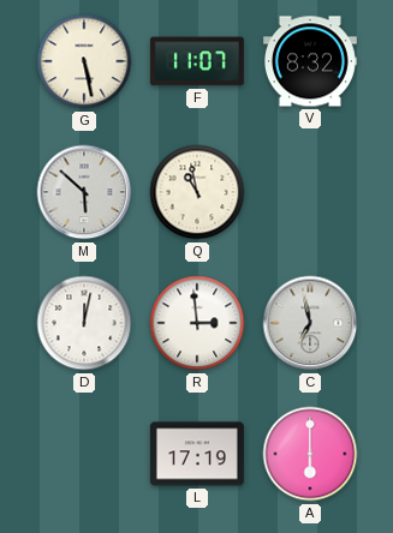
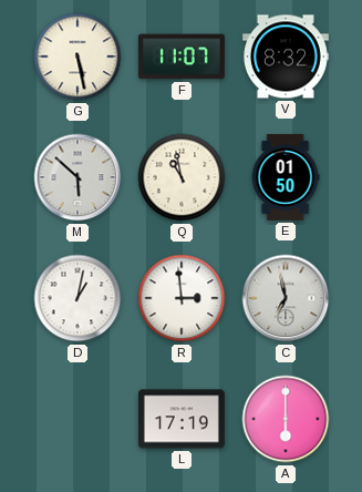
E: none -> 01:50 (286, 177)
D: 12:02 -> 1:02 (77, 298)
